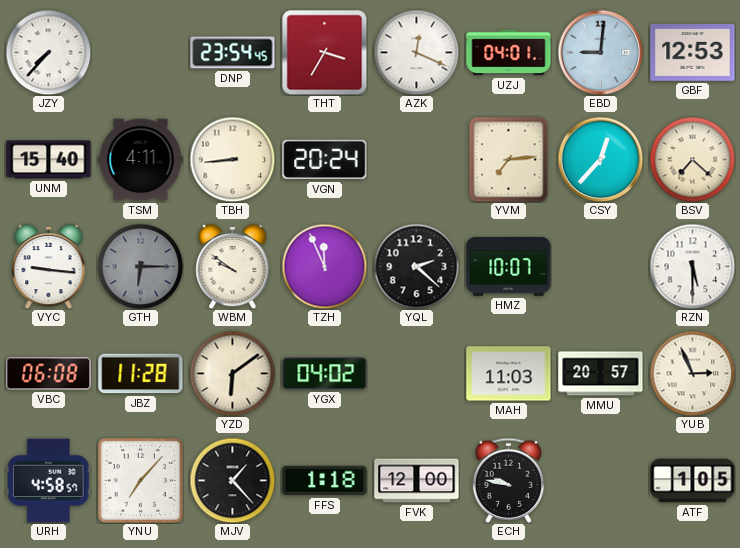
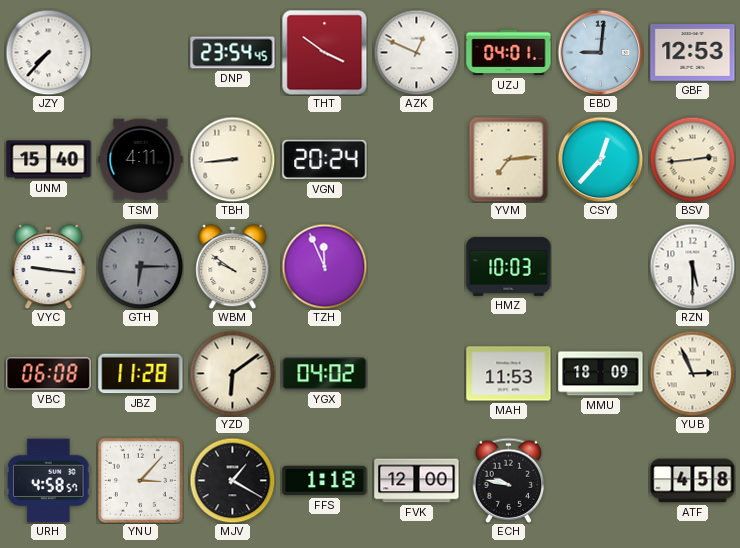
THT: 3:35 -> 3:51 (324, 52)
AZK: 12:19 -> 12:49 (416, 52)
BSV: 7:22 -> 2:44 (692, 159)
YQL: 2:22 -> none (416, 266)
HMZ: 10:07 -> 10:03 (509, 266)
MAH: 11:03 -> 11:53 (509, 374)
MMU: 20:57 -> 18:09 (601, 374)
YNU: 7:07 -> 3:07 (140, 480)
MJV: 1:23 -> 1:20 (232, 480)
ATF: 1:05 -> 4:58 (693, 481)
